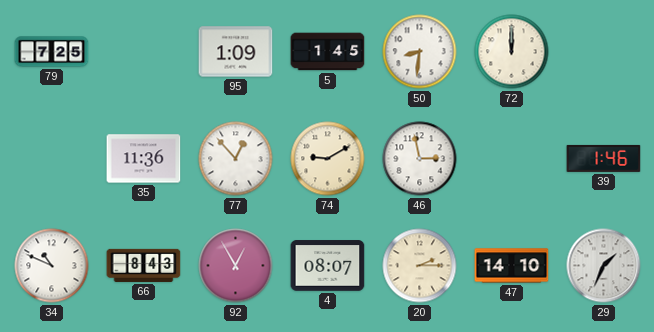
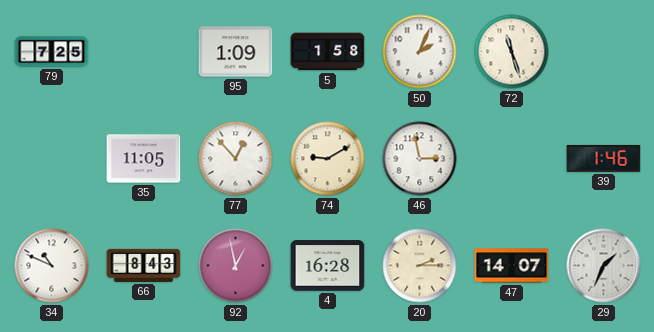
5: 1:45 -> 1:58 (328, 52)
50: 8:31 -> 2:04 (420, 52)
72: 12:00 -> 11:27 (512, 52)
35: 11:36 -> 11:05 (144, 159)
92: 12:55 -> 12:58 (236, 266)
4: 08:07 -> 16:28 (328, 266)
47: 14:10 -> 14:07 (512, 266)
